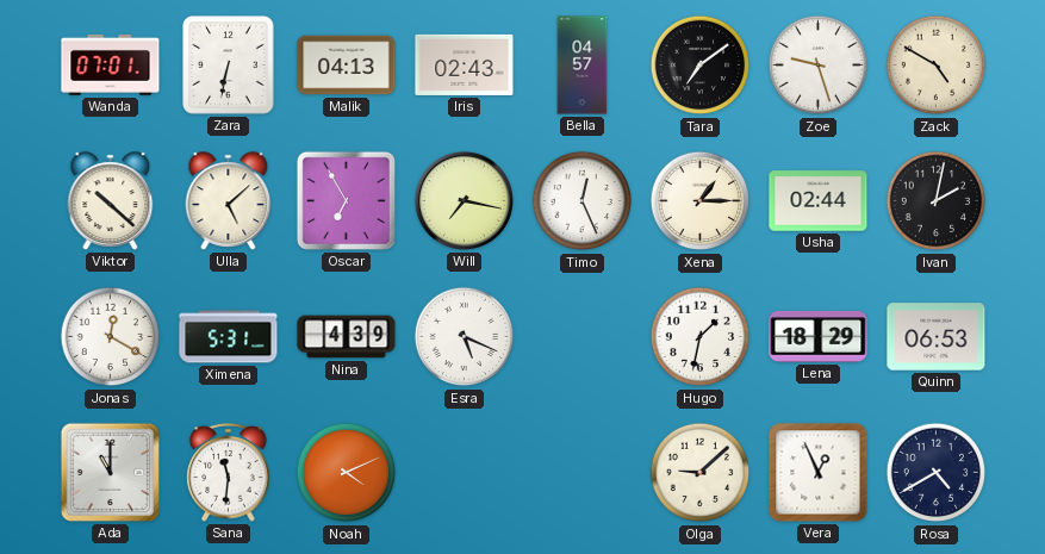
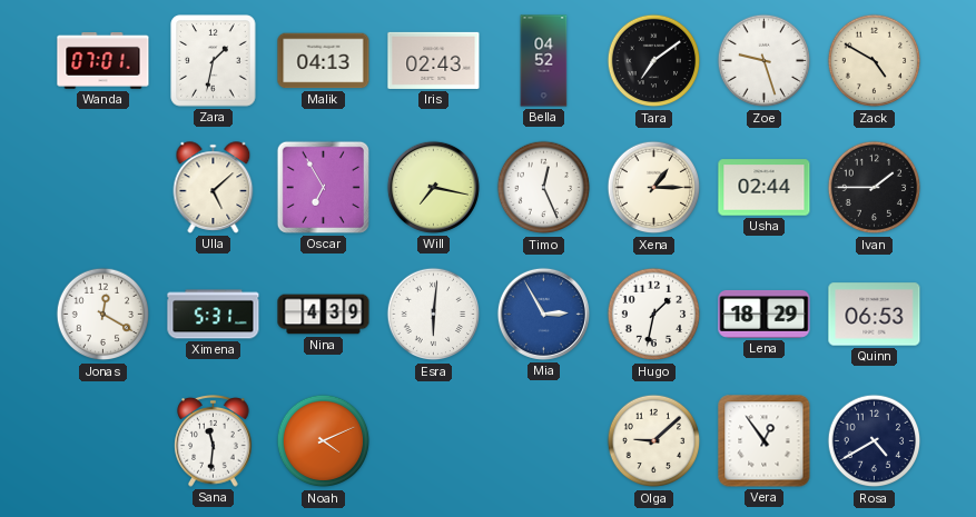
Zara: 6:32 -> 1:32 (214, 61)
Bella: 04:57 -> 04:52 (544, 61)
Viktor: 10:22 -> none (111, 201)
Ivan: 2:02 -> 1:45 (875, 188)
Esra: 5:19 -> 6:01 (434, 315)
Mia: none -> 2:55 (543, 314)
Ada: 11:00 -> none (110, 472)
Vera: 12:56 -> 12:54 (765, 441)
